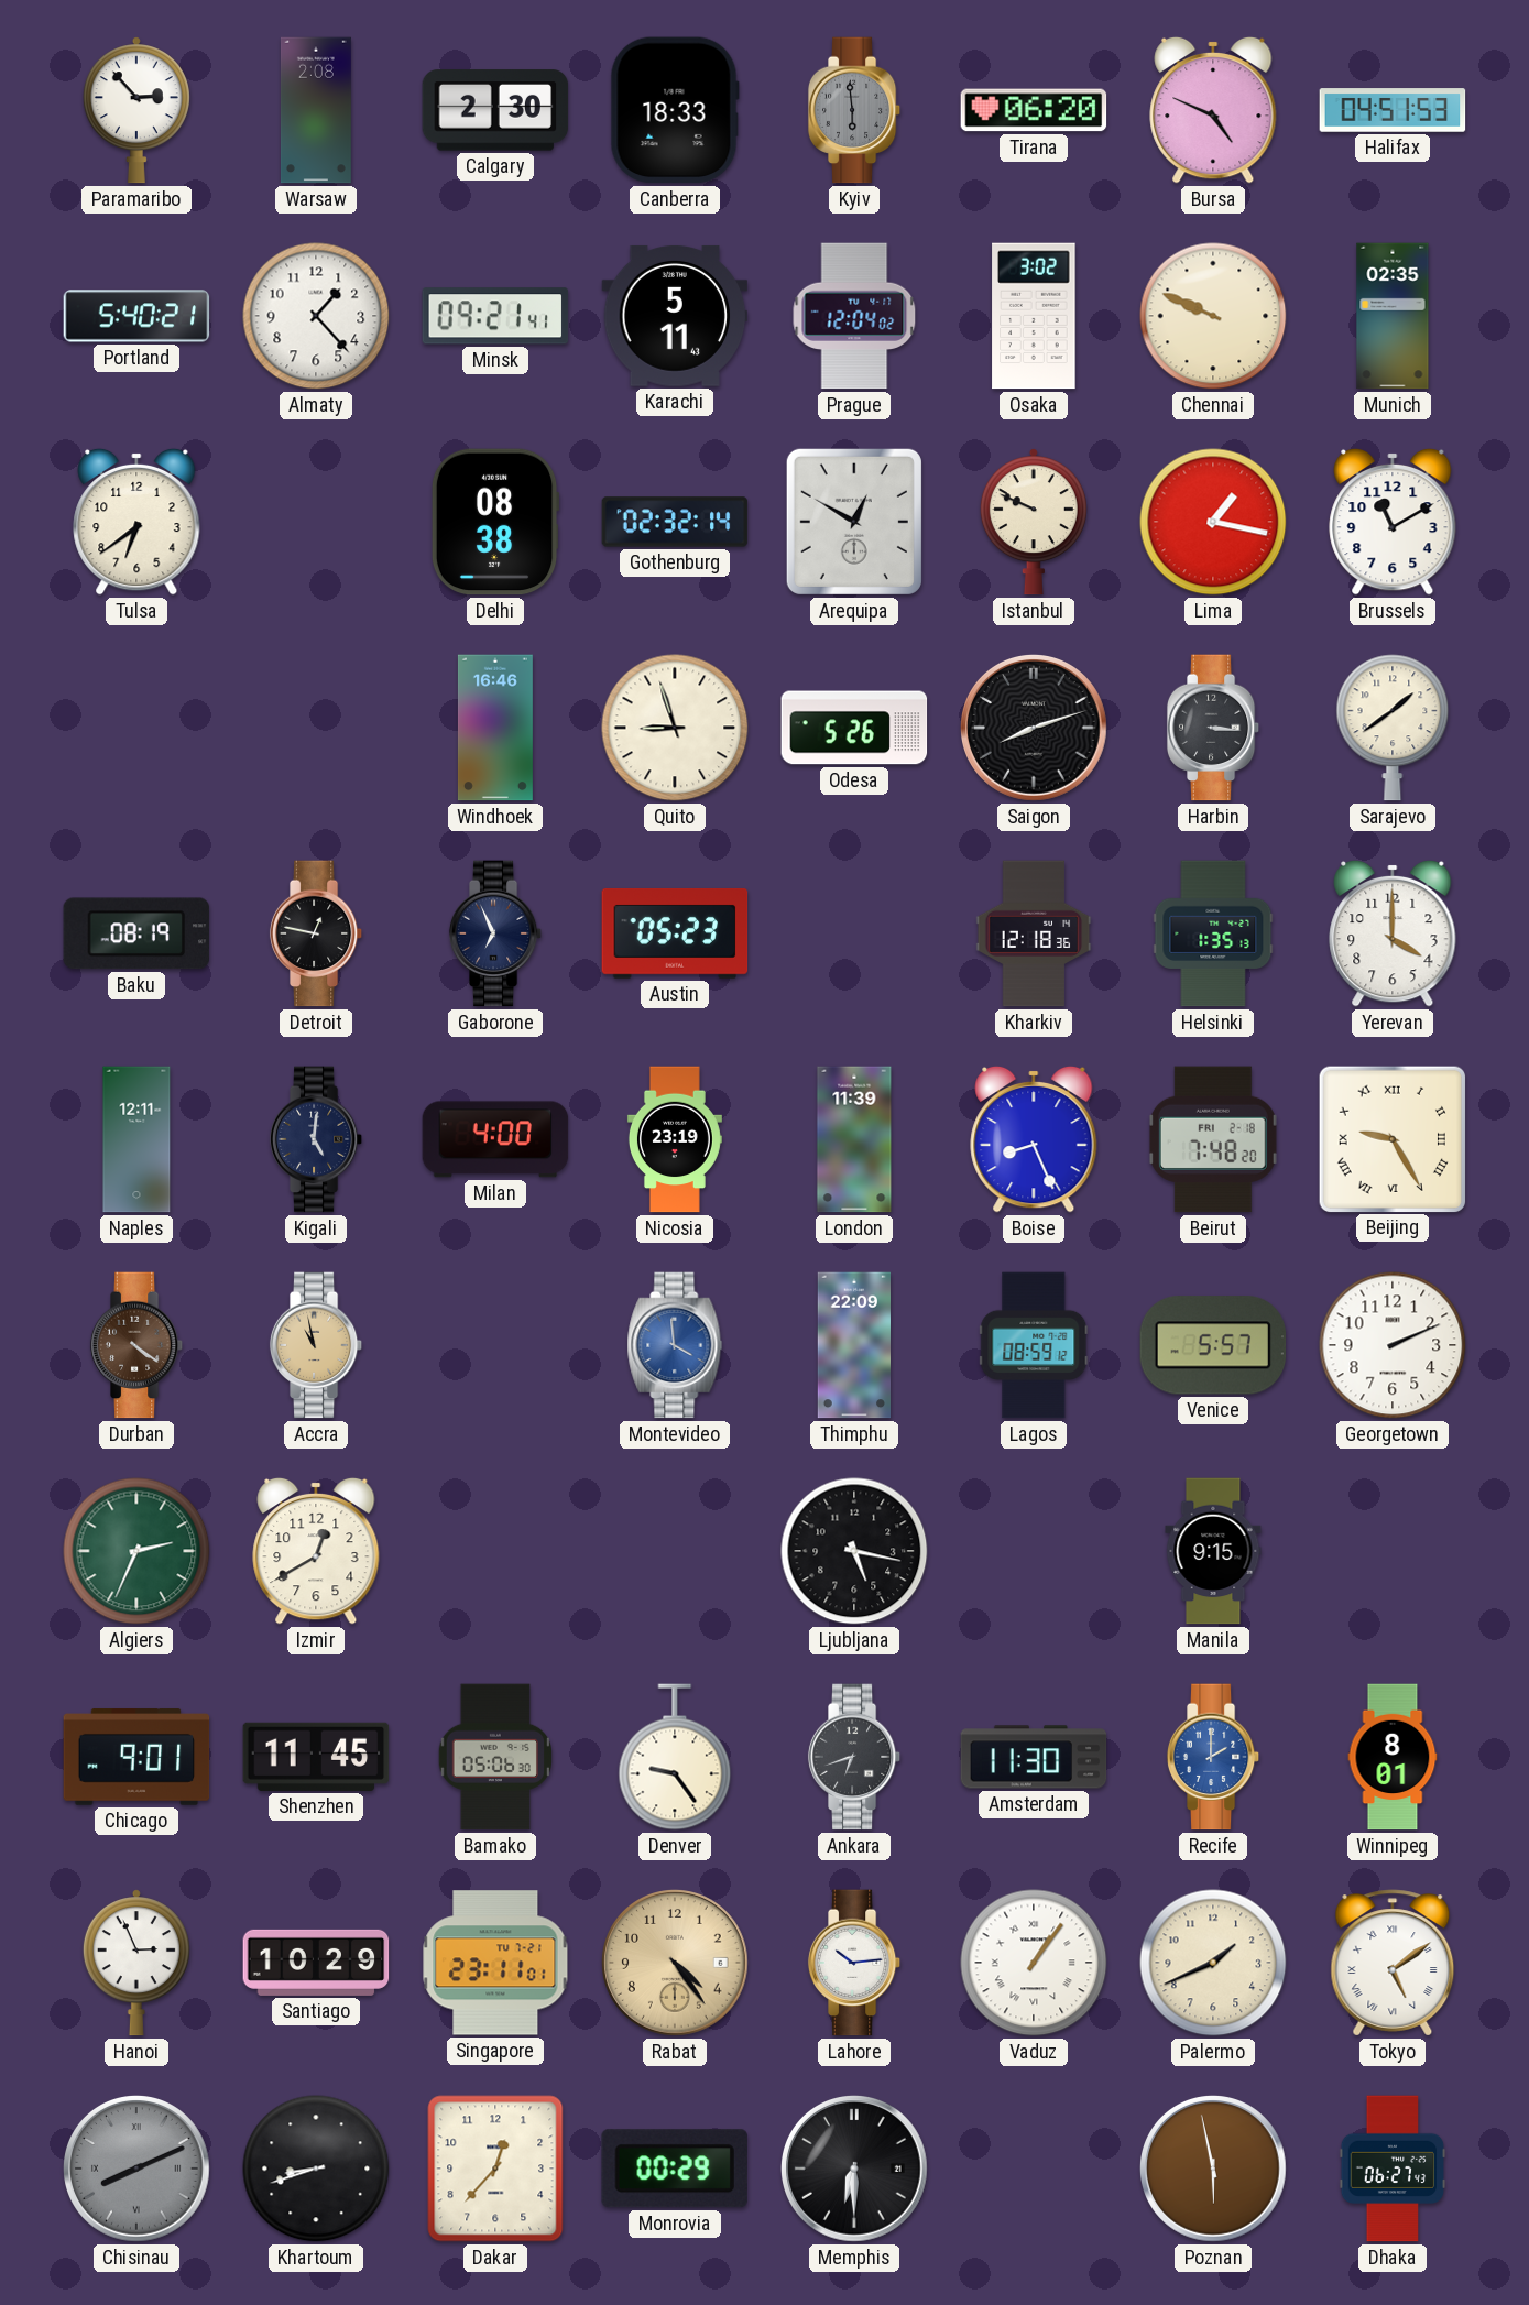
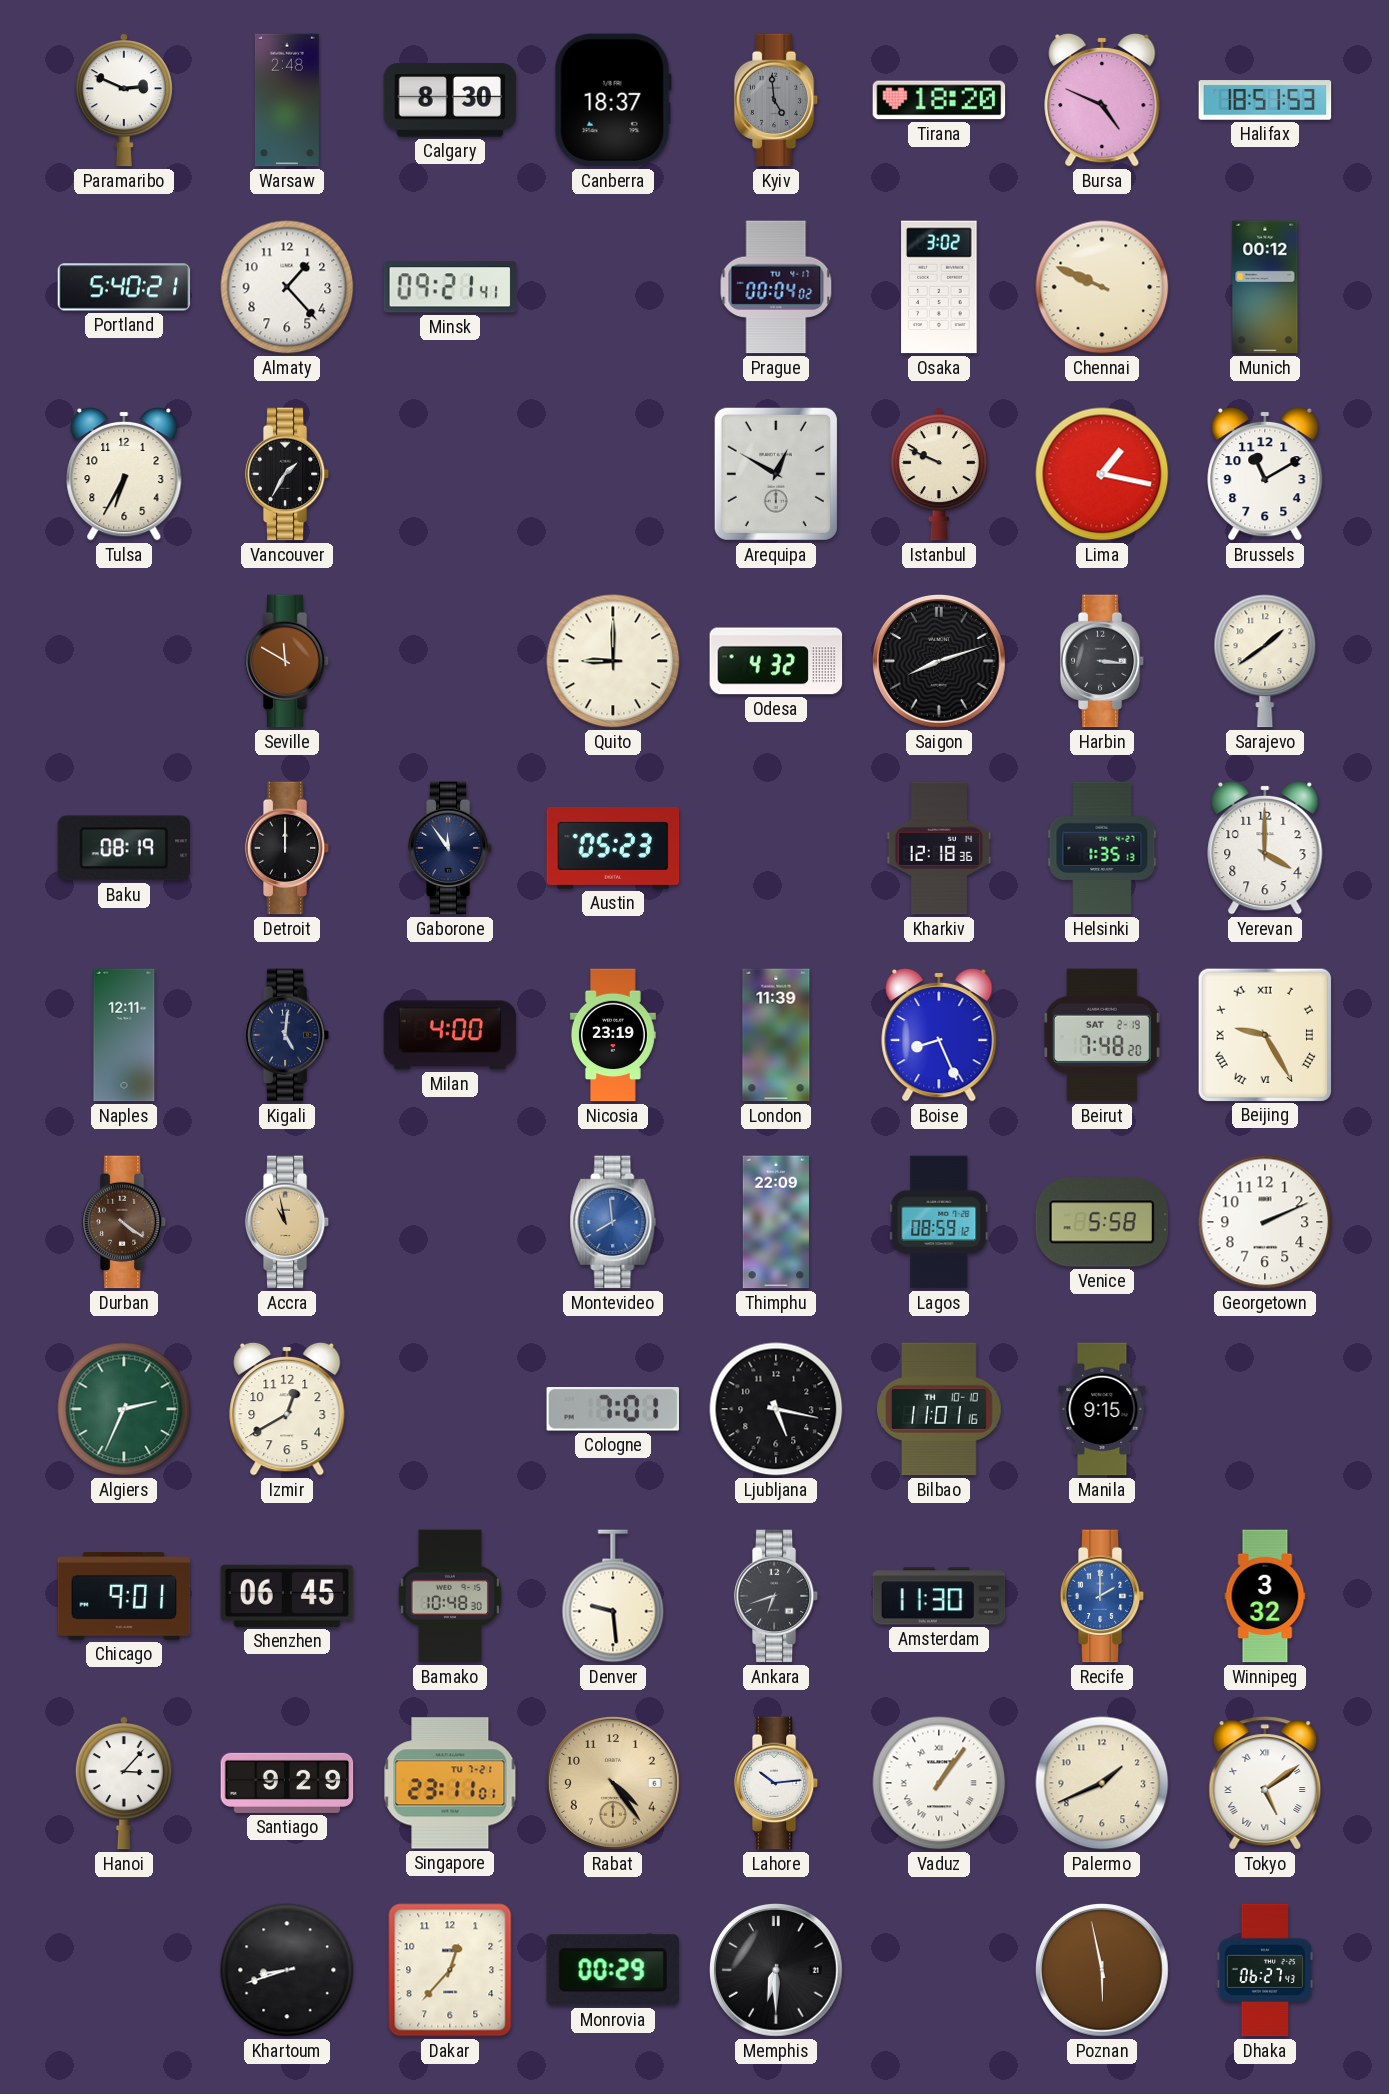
Paramaribo: 2:53 -> 2:49 (124, 100)
Warsaw: 2:08 -> 2:48 (287, 100)
Calgary: 2:30 -> 8:30 (450, 100)
Canberra: 18:33 -> 18:37 (613, 100)
Kyiv: 5:59 -> 4:59 (776, 100)
Tirana: 06:20 -> 18:20 (939, 100)
Halifax: 04:51 -> 18:51 (1265, 100)
Karachi: 5:11 -> none (675, 316)
Prague: 12:04 -> 00:04 (776, 287)
Munich: 02:35 -> 00:12 (1265, 287)
Tulsa: 6:39 -> 6:35 (124, 474)
Vancouver: none -> 1:35 (287, 474)
Delhi: 08:38 -> none (495, 522)
Gothenburg: 02:32 -> none (675, 522)
Seville: none -> 11:50 (287, 661)
Windhoek: 16:46 -> none (495, 728)
Quito: 8:57 -> 9:00 (613, 661)
Odesa: 5:26 -> 4:32 (776, 661)
Detroit: 12:47 -> 12:00 (287, 848)
Gaborone: 6:56 -> 11:54 (450, 848)
Beirut date: FRI 2-18 -> SAT 2-19 (1102, 1035)
Montevideo: 3:59 -> 7:59 (613, 1222)
Venice: 5:57 -> 5:58 (1102, 1222)
Cologne: none -> 7:01 (612, 1410)
Bilbao: none -> 11:01 (940, 1409)
Shenzhen: 11:45 -> 06:45 (287, 1596)
Bamako: 05:06 -> 10:48 (449, 1596)
Denver: 9:24 -> 9:29 (613, 1596)
Winnipeg: 8:01 -> 3:32 (1265, 1596)
Hanoi: 2:56 -> 3:07 (124, 1783)
Santiago: 10:29 -> 9:29 (287, 1783)
Chisinau: 8:11 -> none (136, 2169)
